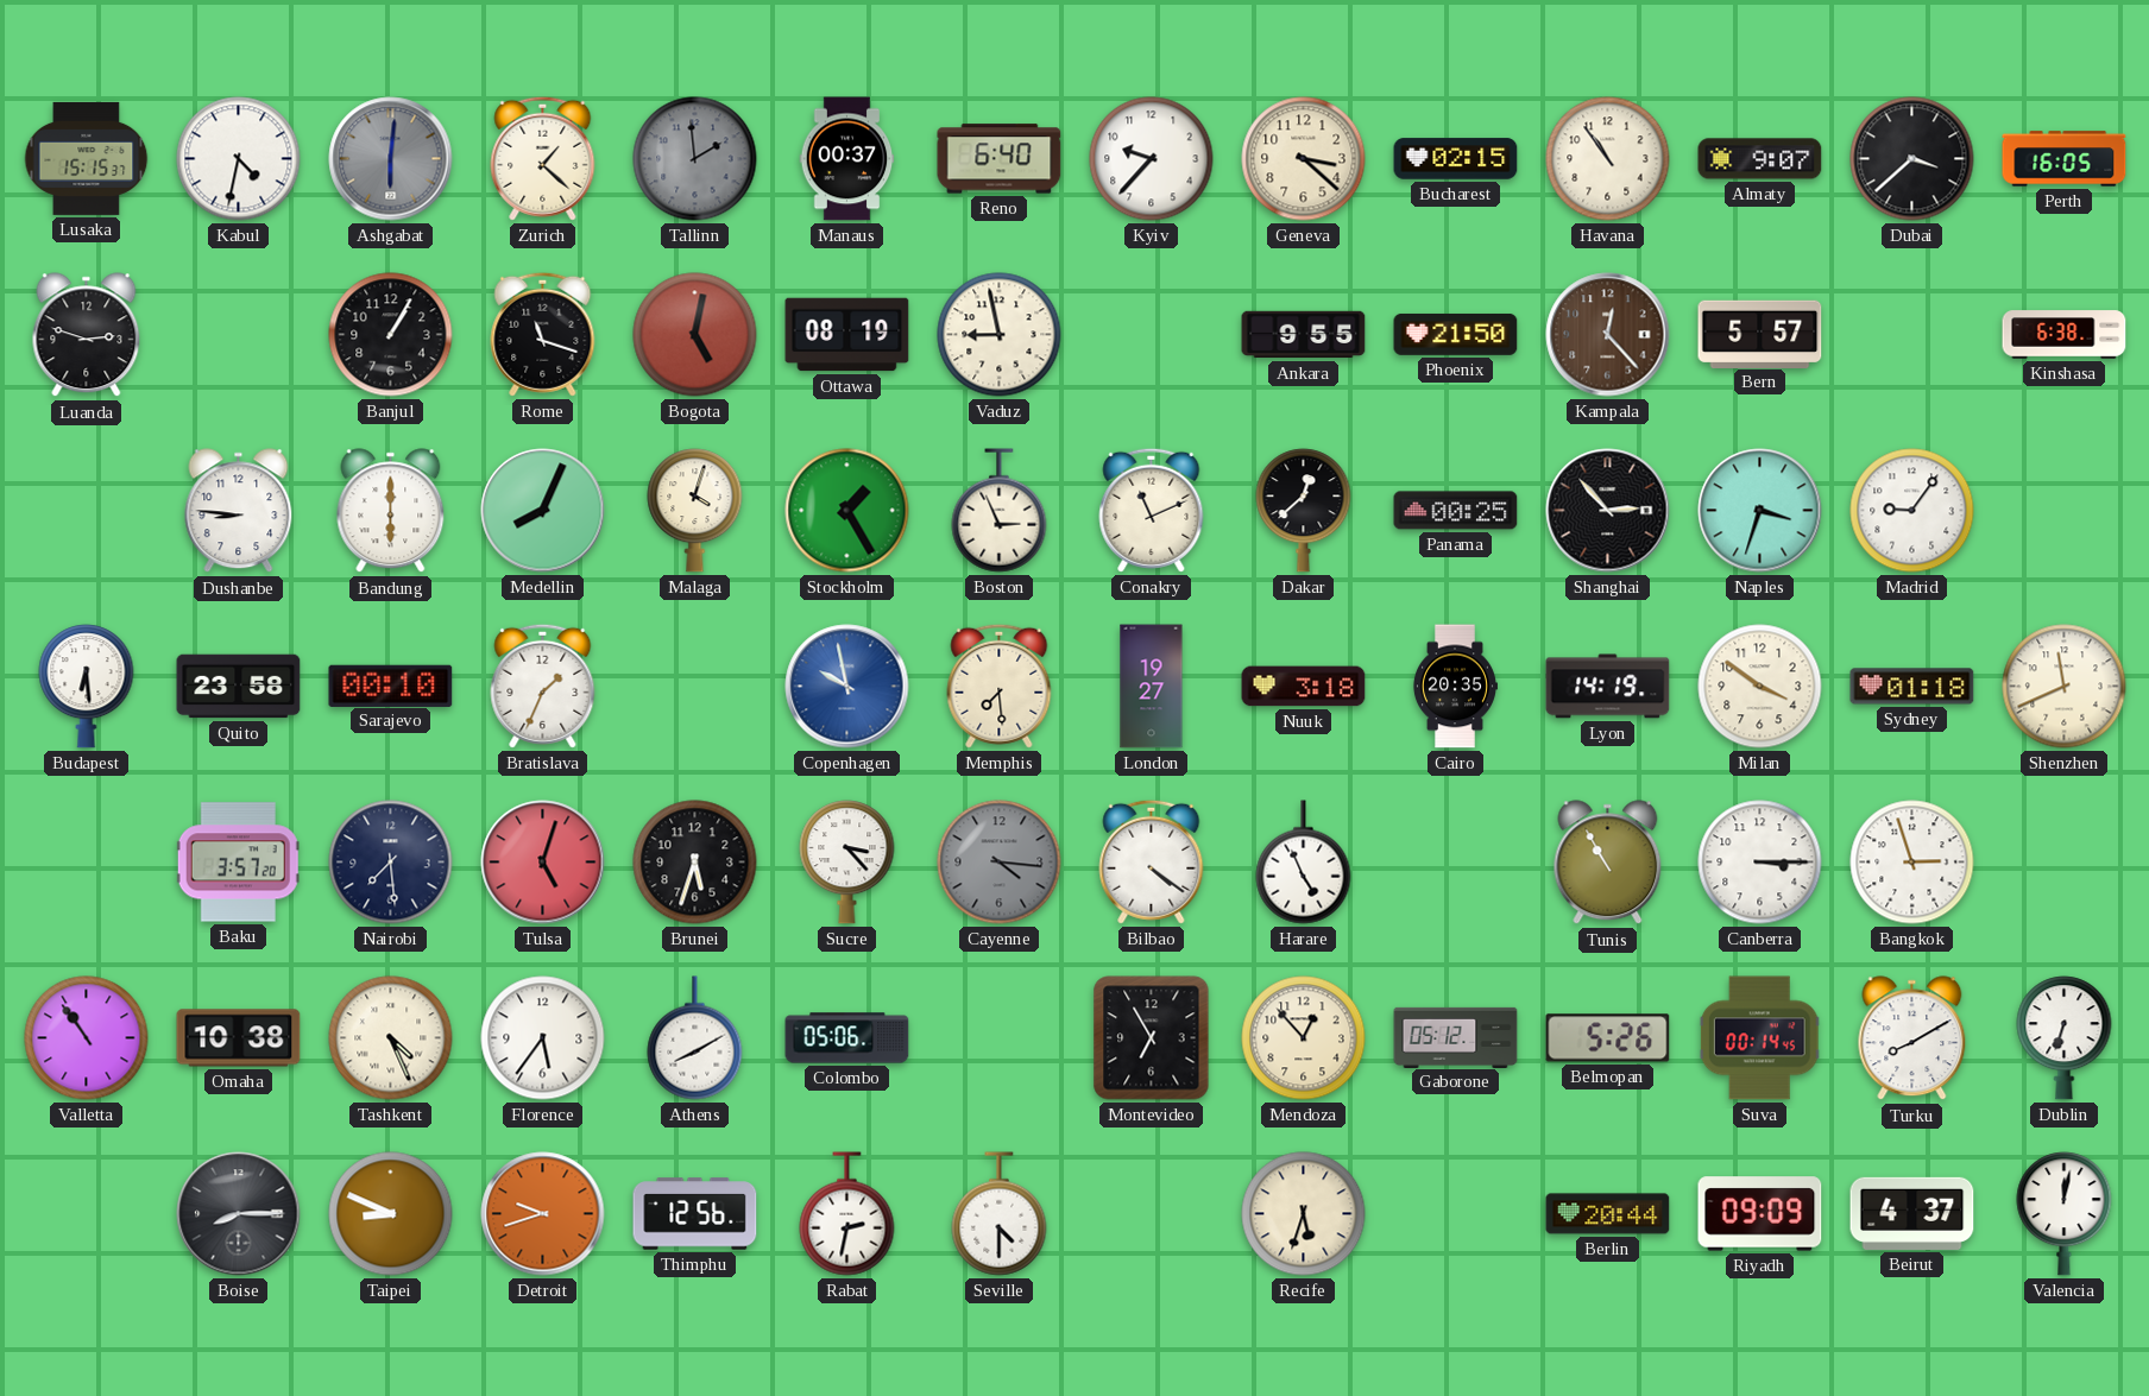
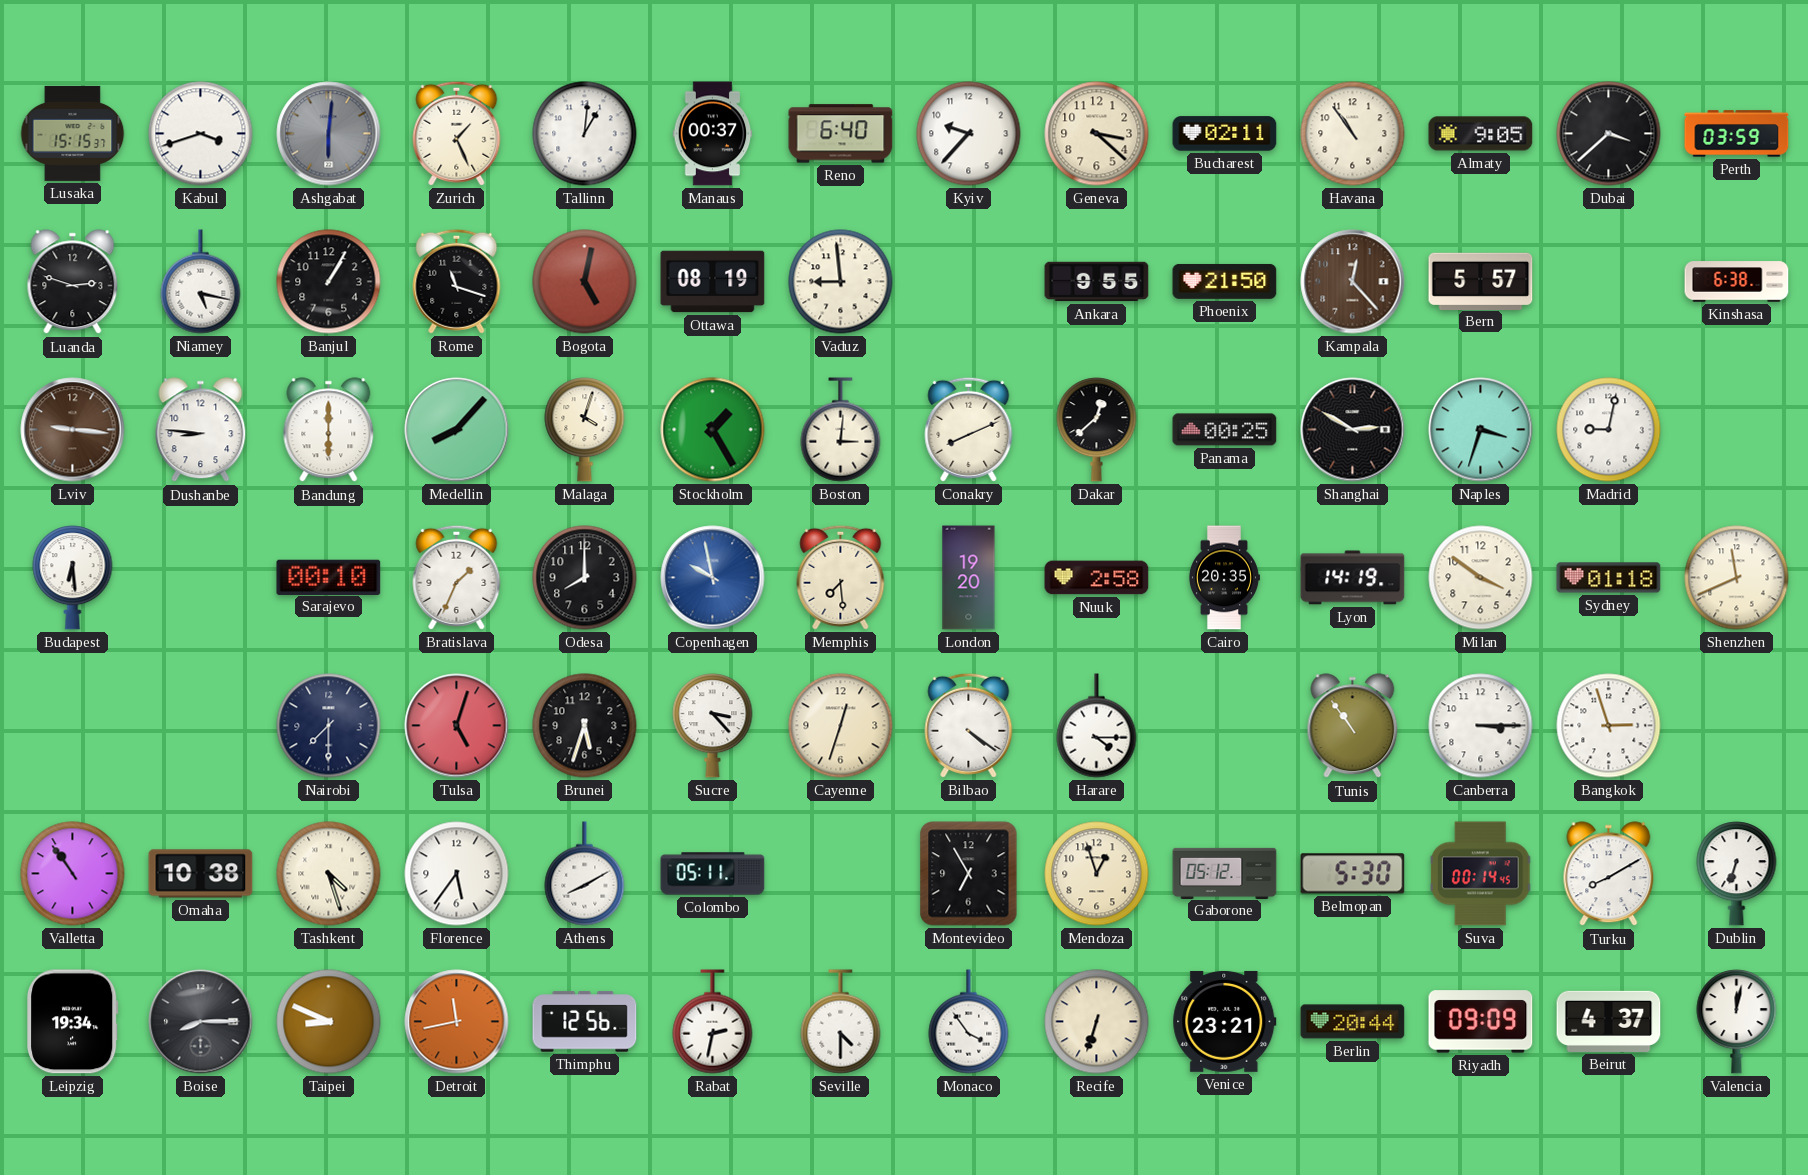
Kabul: 4:32 -> 3:42 (201, 134)
Zurich: 1:22 -> 1:26 (457, 133)
Tallinn: 1:59 -> 1:01 (585, 134)
Tallinn dial: grey -> white (585, 134)
Bucharest: 02:15 -> 02:11 (1225, 134)
Almaty: 9:07 -> 9:05 (1481, 134)
Perth: 16:05 -> 03:59 (1737, 134)
Niamey: none -> 5:17 (201, 282)
Vaduz: 8:58 -> 8:59 (841, 282)
Lviv: none -> 9:16 (73, 430)
Medellin: 8:04 -> 8:07 (457, 430)
Boston: 2:56 -> 3:01 (841, 430)
Conakry: 11:11 -> 8:11 (969, 429)
Shanghai: 2:53 -> 2:50 (1353, 430)
Madrid: 9:06 -> 9:02 (1609, 430)
Quito: 23:58 -> none (239, 687)
Odesa: none -> 8:00 (585, 578)
London: 19:27 -> 19:20 (969, 578)
Nuuk: 3:18 -> 2:58 (1097, 578)
Baku: 3:57 -> none (238, 863)
Nairobi: 7:29 -> 7:30 (329, 726)
Cayenne: 4:16 -> 12:33 (841, 726)
Cayenne dial: grey -> cream (841, 726)
Harare: 4:56 -> 4:15 (1097, 726)
Tunis: 10:55 -> 10:54 (1353, 726)
Tashkent: 4:26 -> 4:27 (329, 874)
Colombo: 05:06 -> 05:11 (713, 874)
Mendoza: 12:53 -> 12:57 (1097, 874)
Belmopan: 5:26 -> 5:30 (1353, 874)
Leipzig: none -> 19:34 (73, 1022)
Detroit: 9:42 -> 11:43 (457, 1022)
Monaco: none -> 3:54 (969, 1022)
Recife: 5:33 -> 6:33 (1097, 1022)
Venice: none -> 23:21 (1225, 1021)
